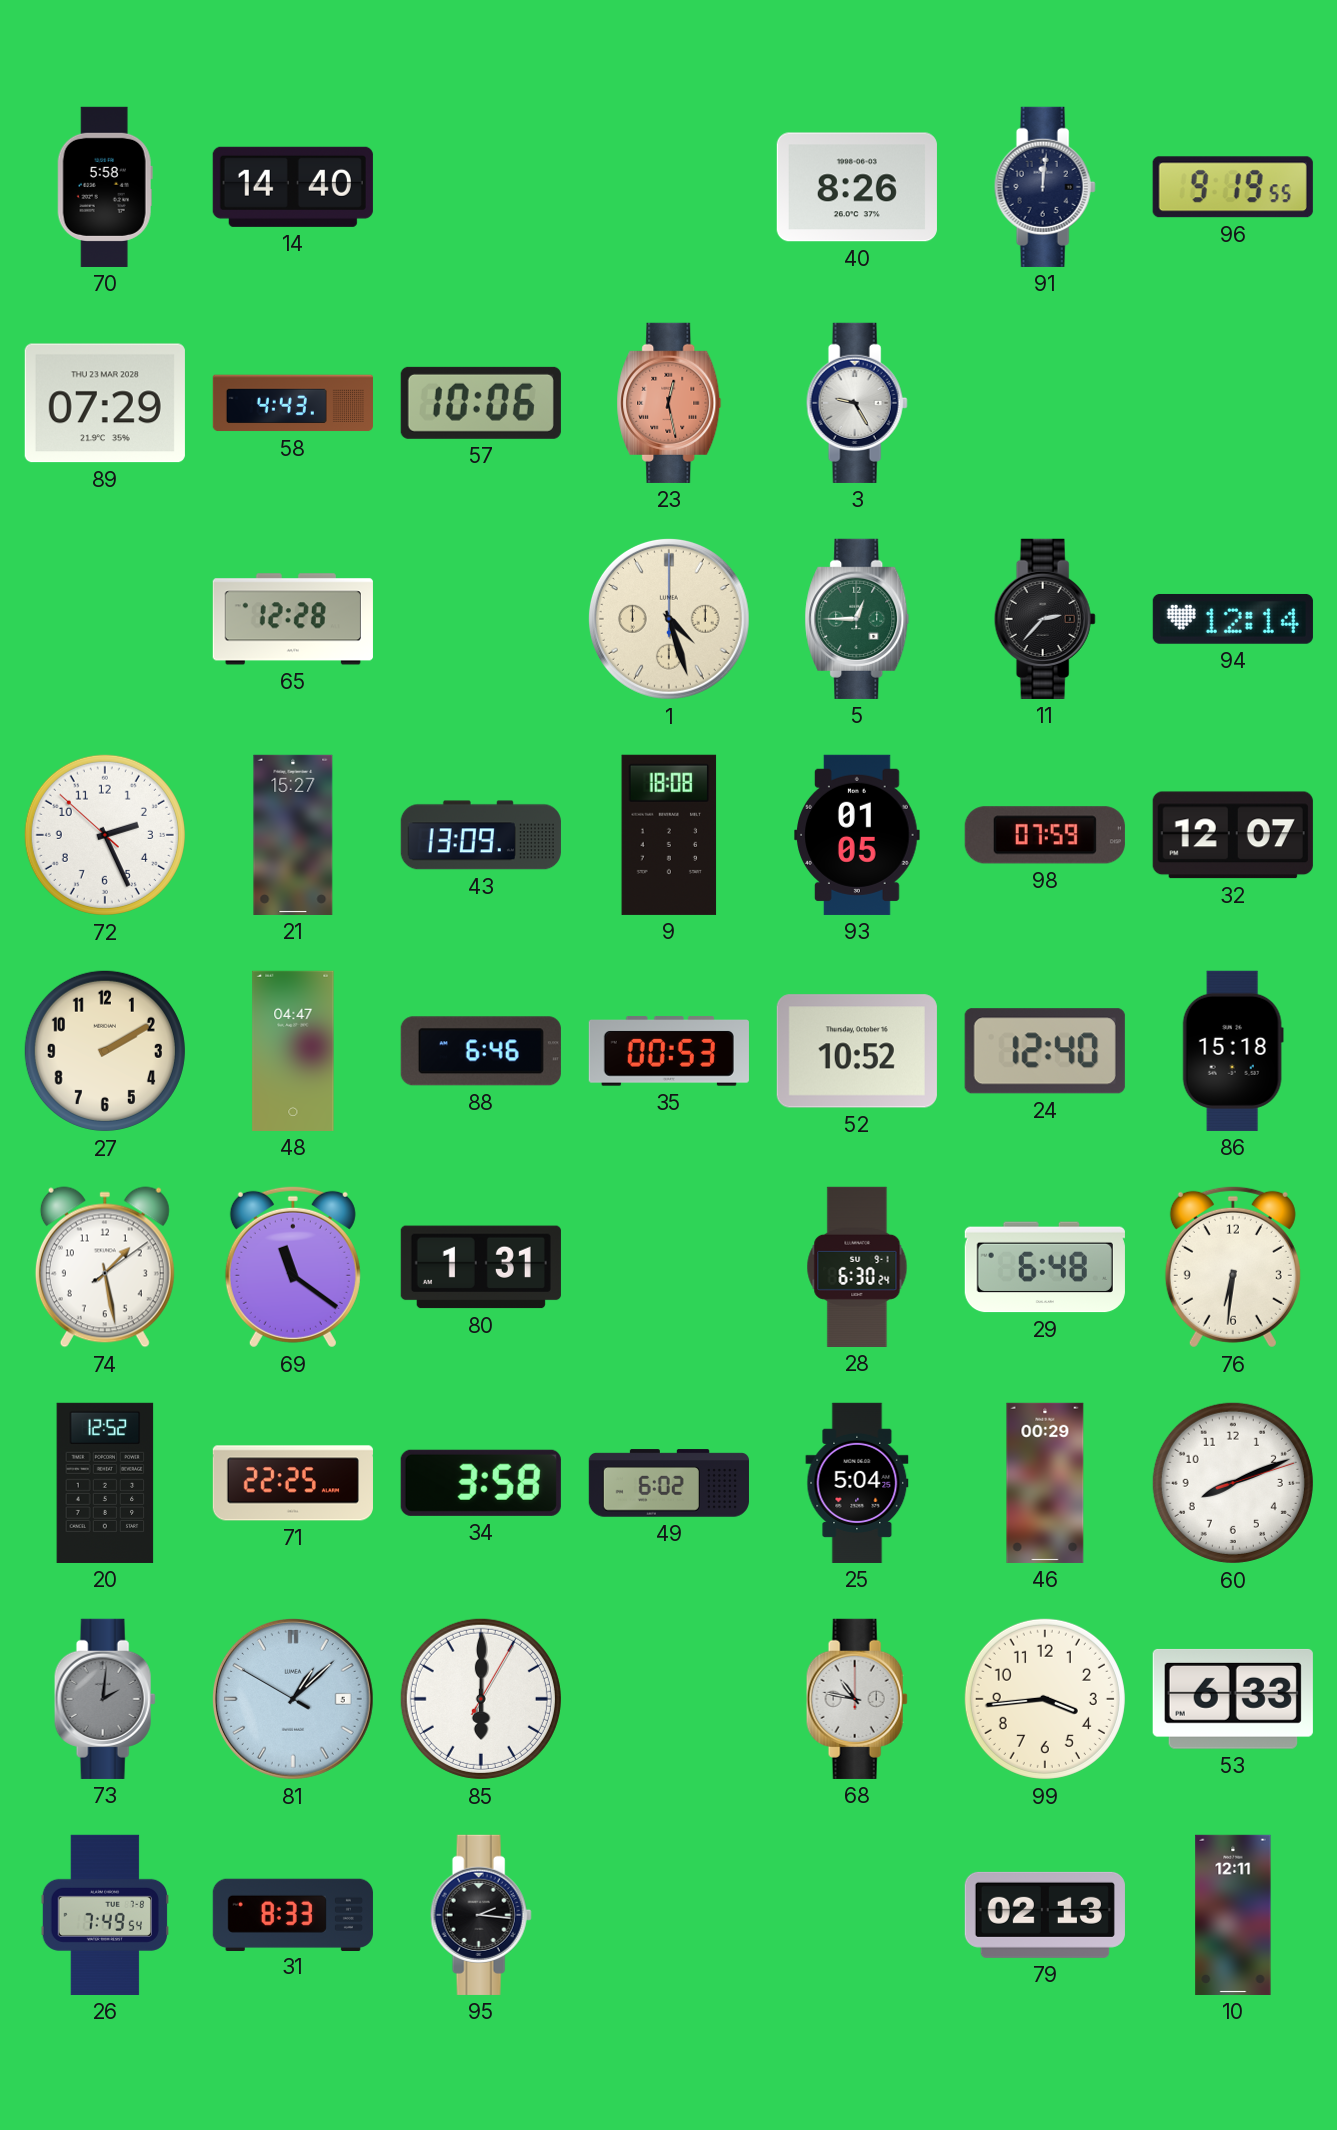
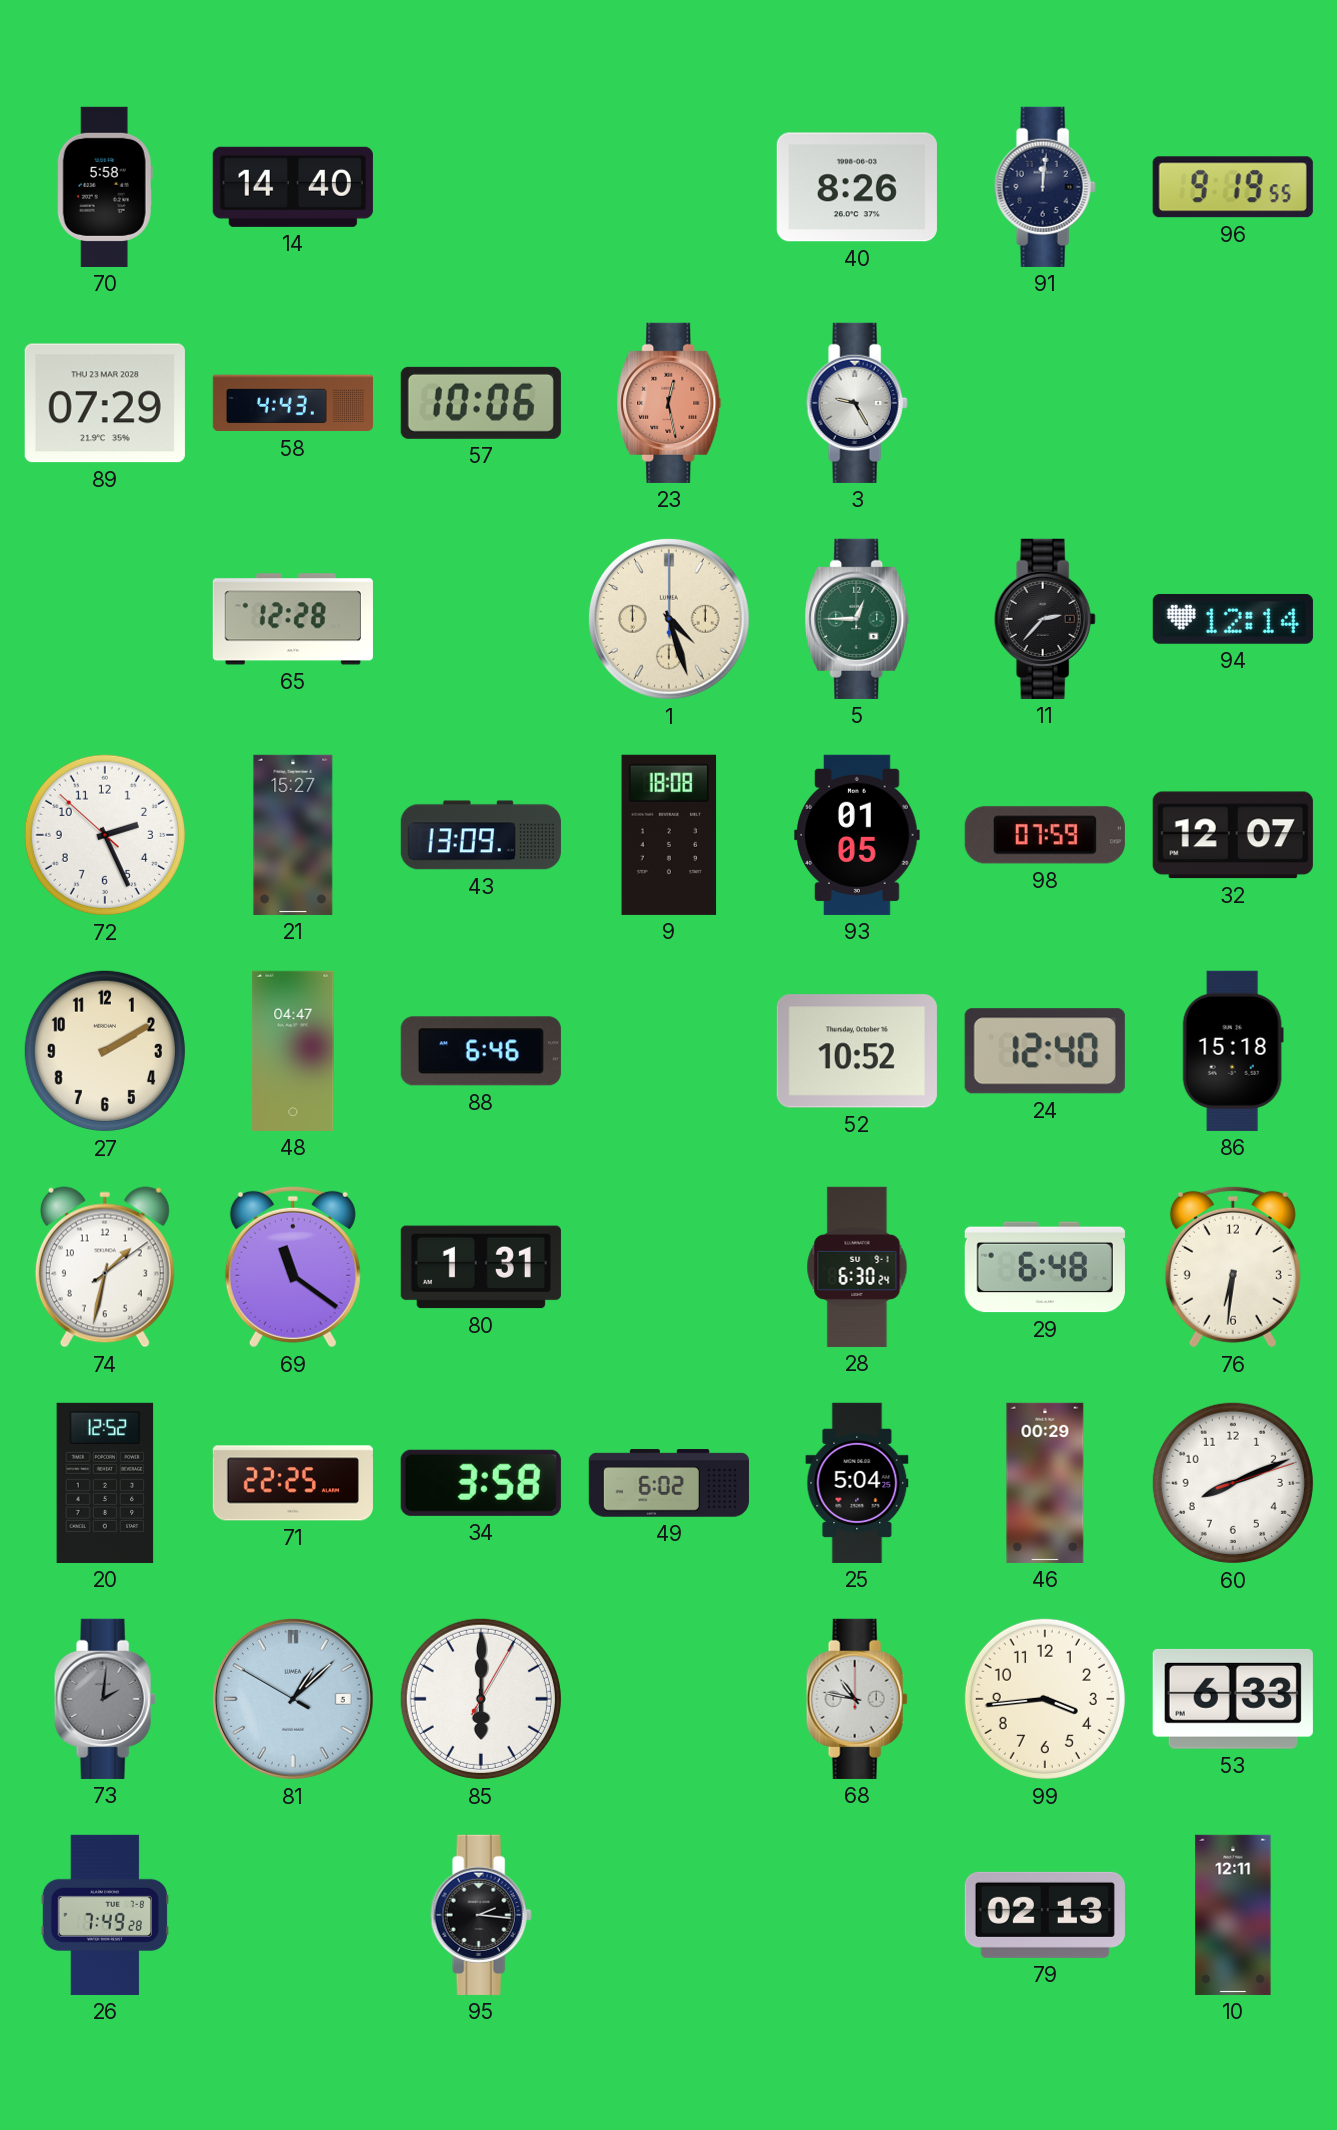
35: 00:53 -> none (669, 1051)
74: 1:28 -> 1:32 (105, 1267)
26: 7:49:54 -> 7:49:28 (104, 1915)
31: 8:33 -> none (293, 1914)
